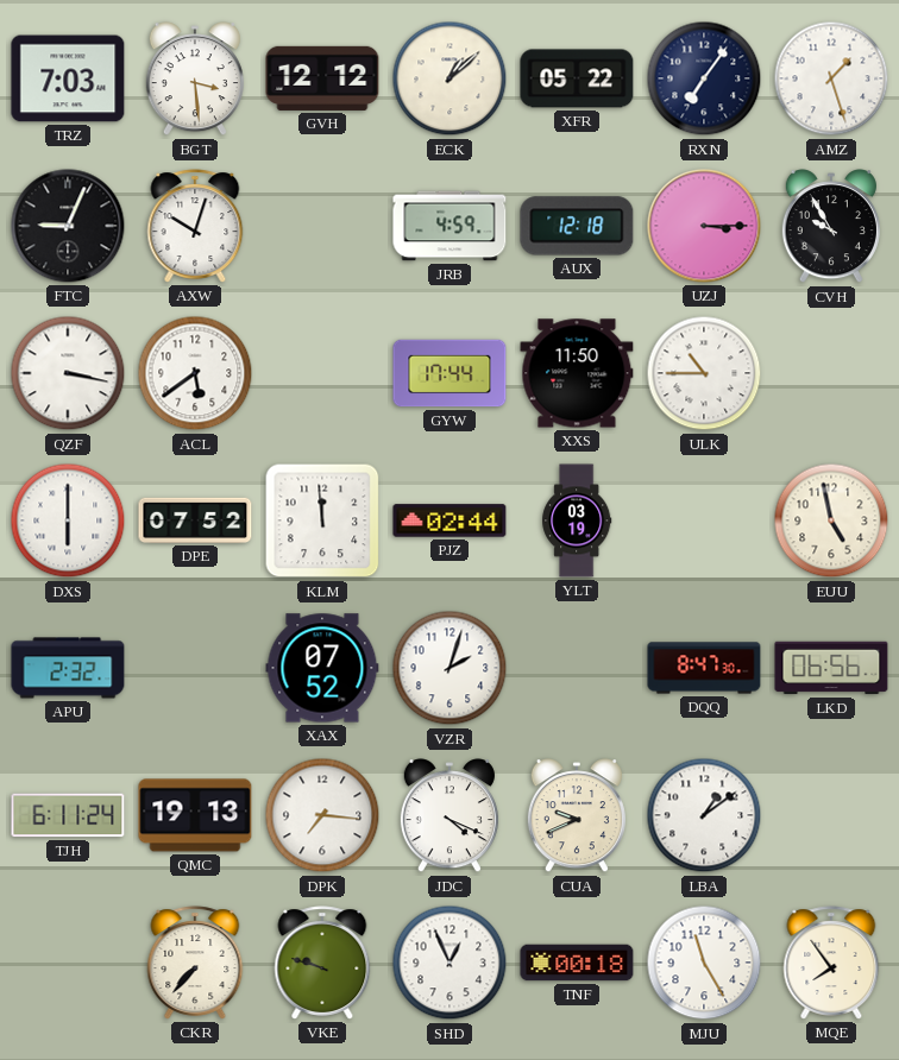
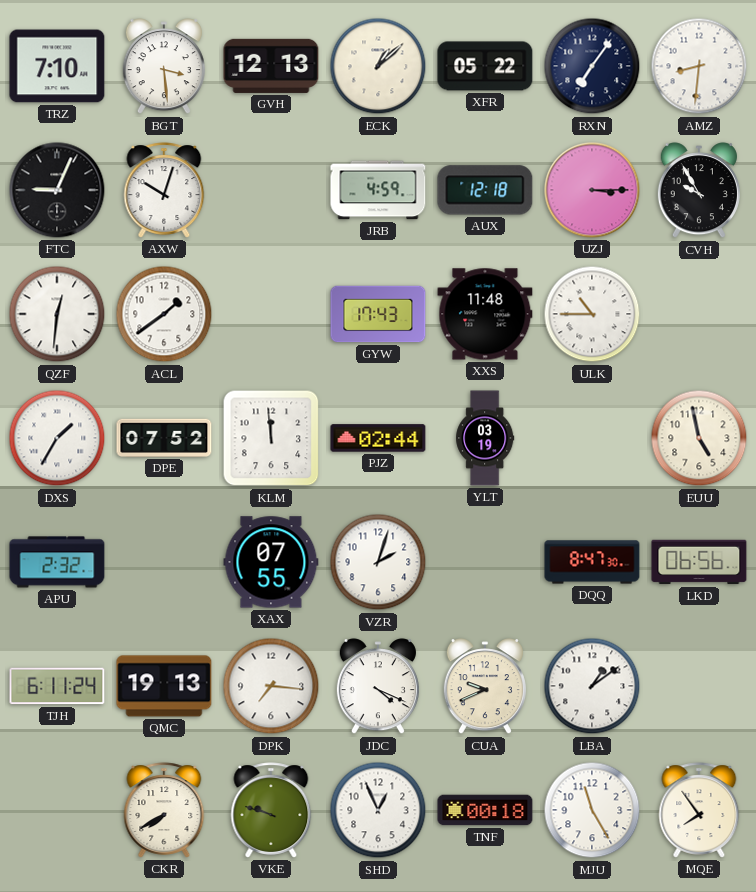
TRZ: 7:03 -> 7:10 (57, 66)
GVH: 12:12 -> 12:13 (271, 66)
AMZ: 1:27 -> 8:31 (699, 66)
QZF: 3:17 -> 12:31 (57, 314)
ACL: 5:39 -> 1:39 (164, 314)
GYW: 17:44 -> 17:43 (378, 314)
XXS: 11:50 -> 11:48 (485, 314)
DXS: 6:00 -> 1:35 (57, 438)
XAX: 07:52 -> 07:55 (271, 562)
CKR: 7:37 -> 7:40 (164, 810)
